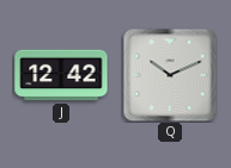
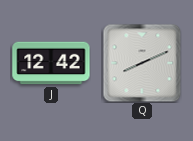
Q: 10:11 -> 8:11 (142, 63)
